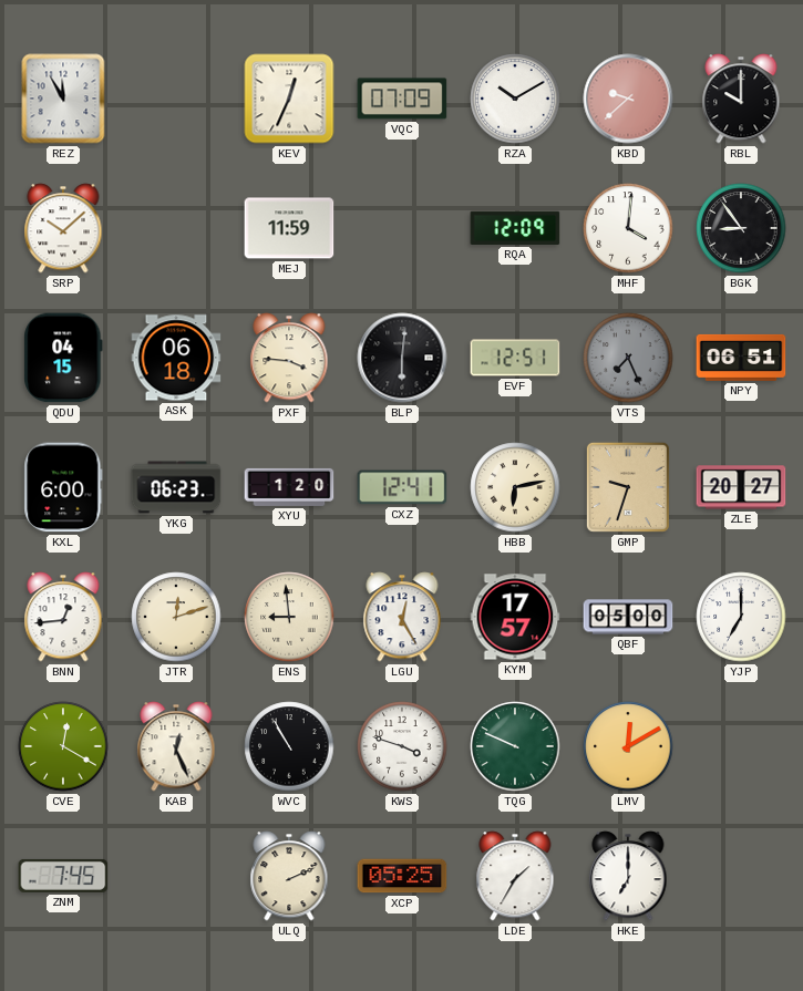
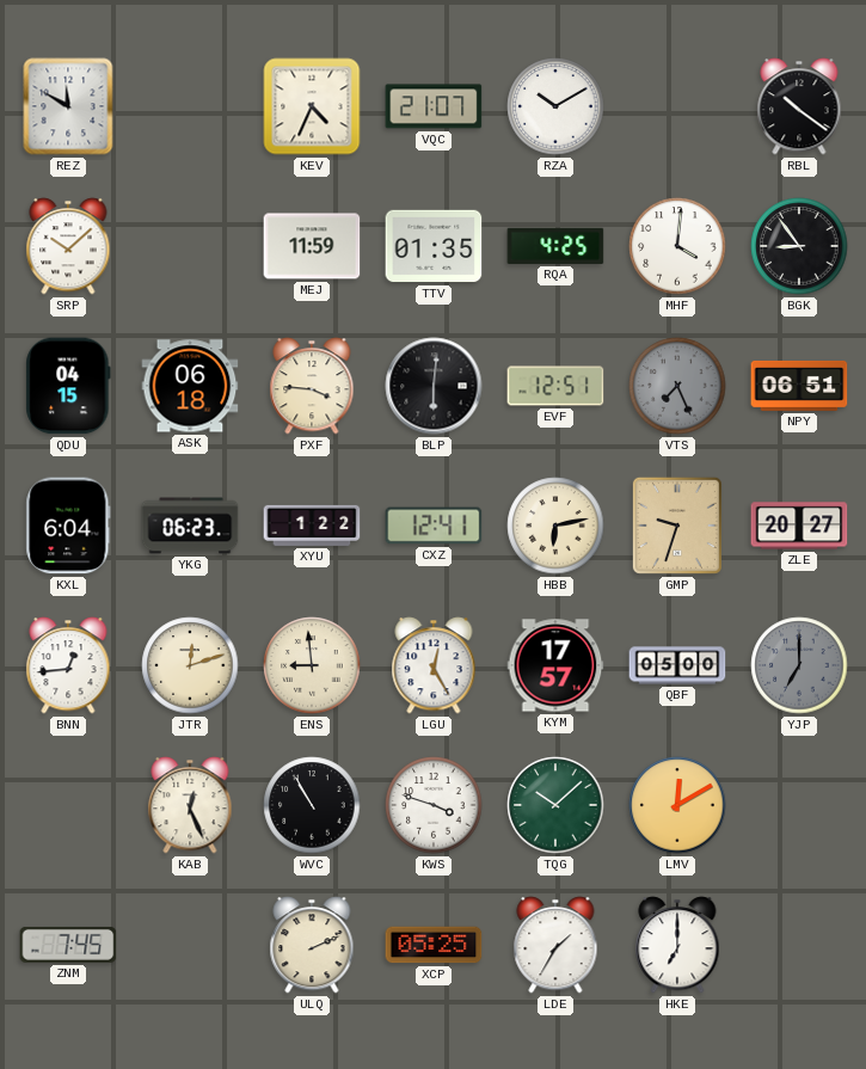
REZ: 11:55 -> 11:50 (68, 106)
KEV: 12:34 -> 4:34 (312, 106)
VQC: 07:09 -> 21:07 (434, 106)
KBD: 9:38 -> none (628, 99)
RBL: 10:00 -> 10:21 (799, 106)
TTV: none -> 01:35 (434, 246)
RQA: 12:09 -> 4:25 (555, 246)
KXL: 6:00 -> 6:04 (68, 526)
XYU: 1:20 -> 1:22 (312, 526)
YJP dial: white -> grey (799, 665)
CVE: 12:20 -> none (63, 746)
TQG: 9:49 -> 10:08 (555, 805)
